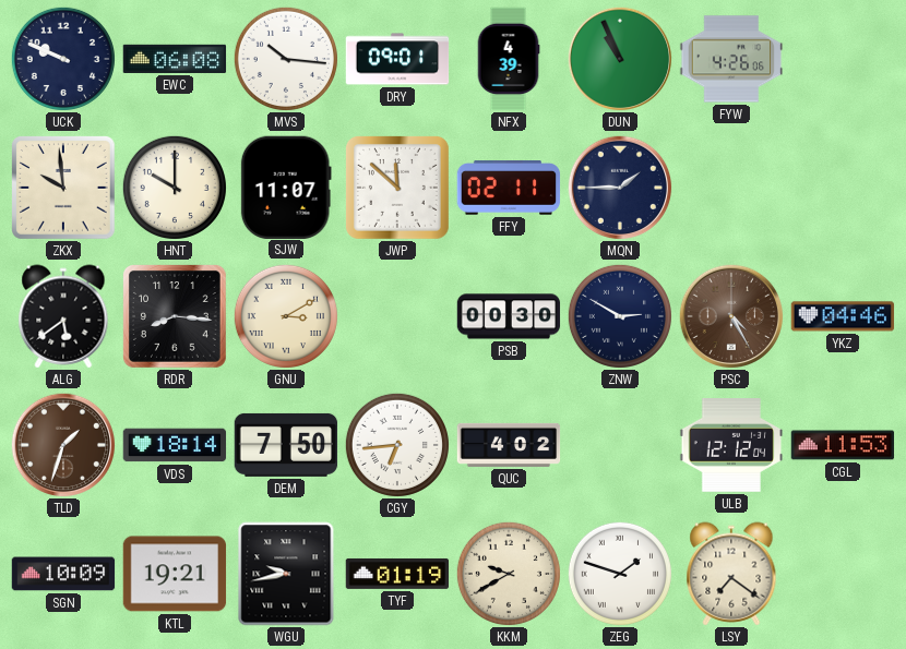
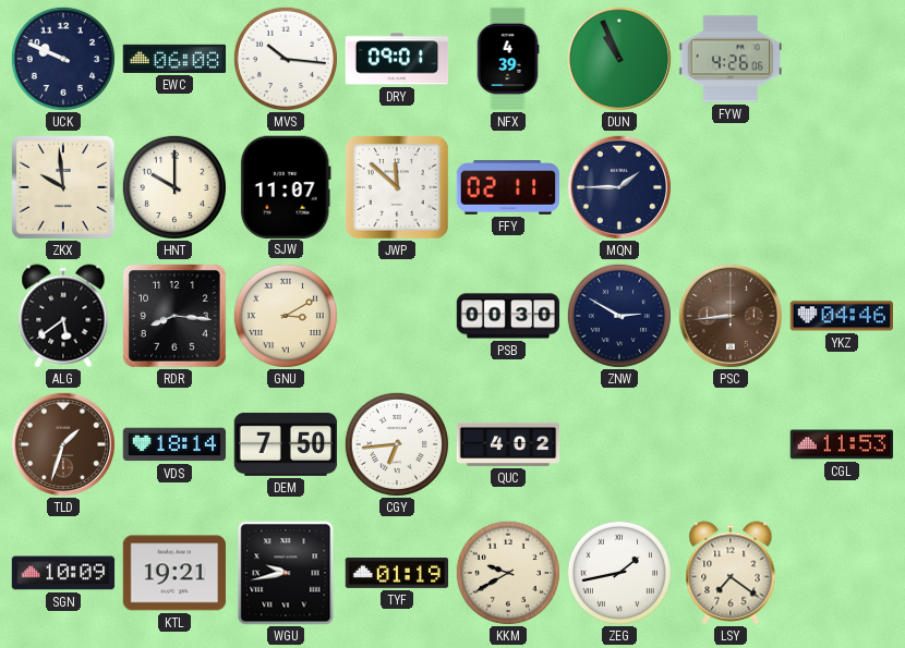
PSC: 4:25 -> 8:44 (731, 316)
ULB: 12:12 -> none (731, 446)
ZEG: 1:48 -> 1:43 (619, 573)
